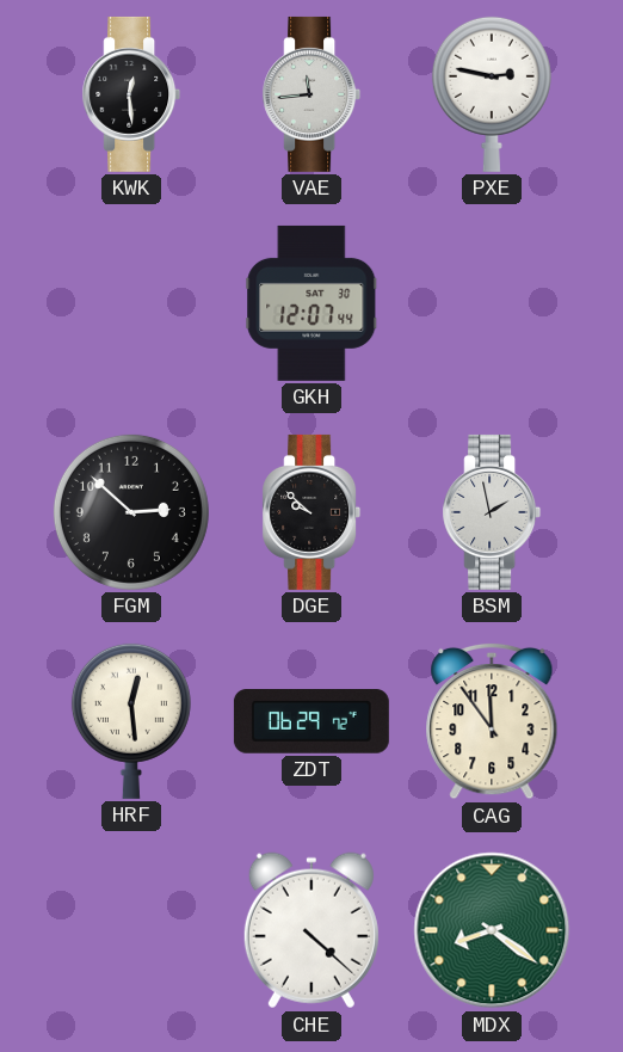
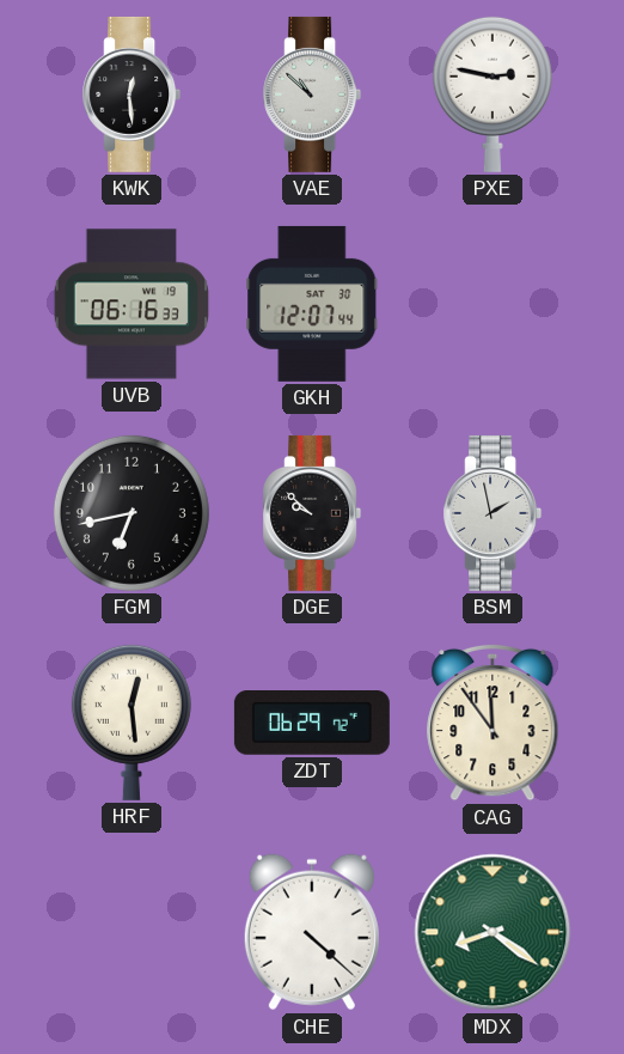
VAE: 11:44 -> 10:52 (312, 95)
UVB: none -> 06:16 (131, 304)
FGM: 2:52 -> 6:43 (131, 513)
